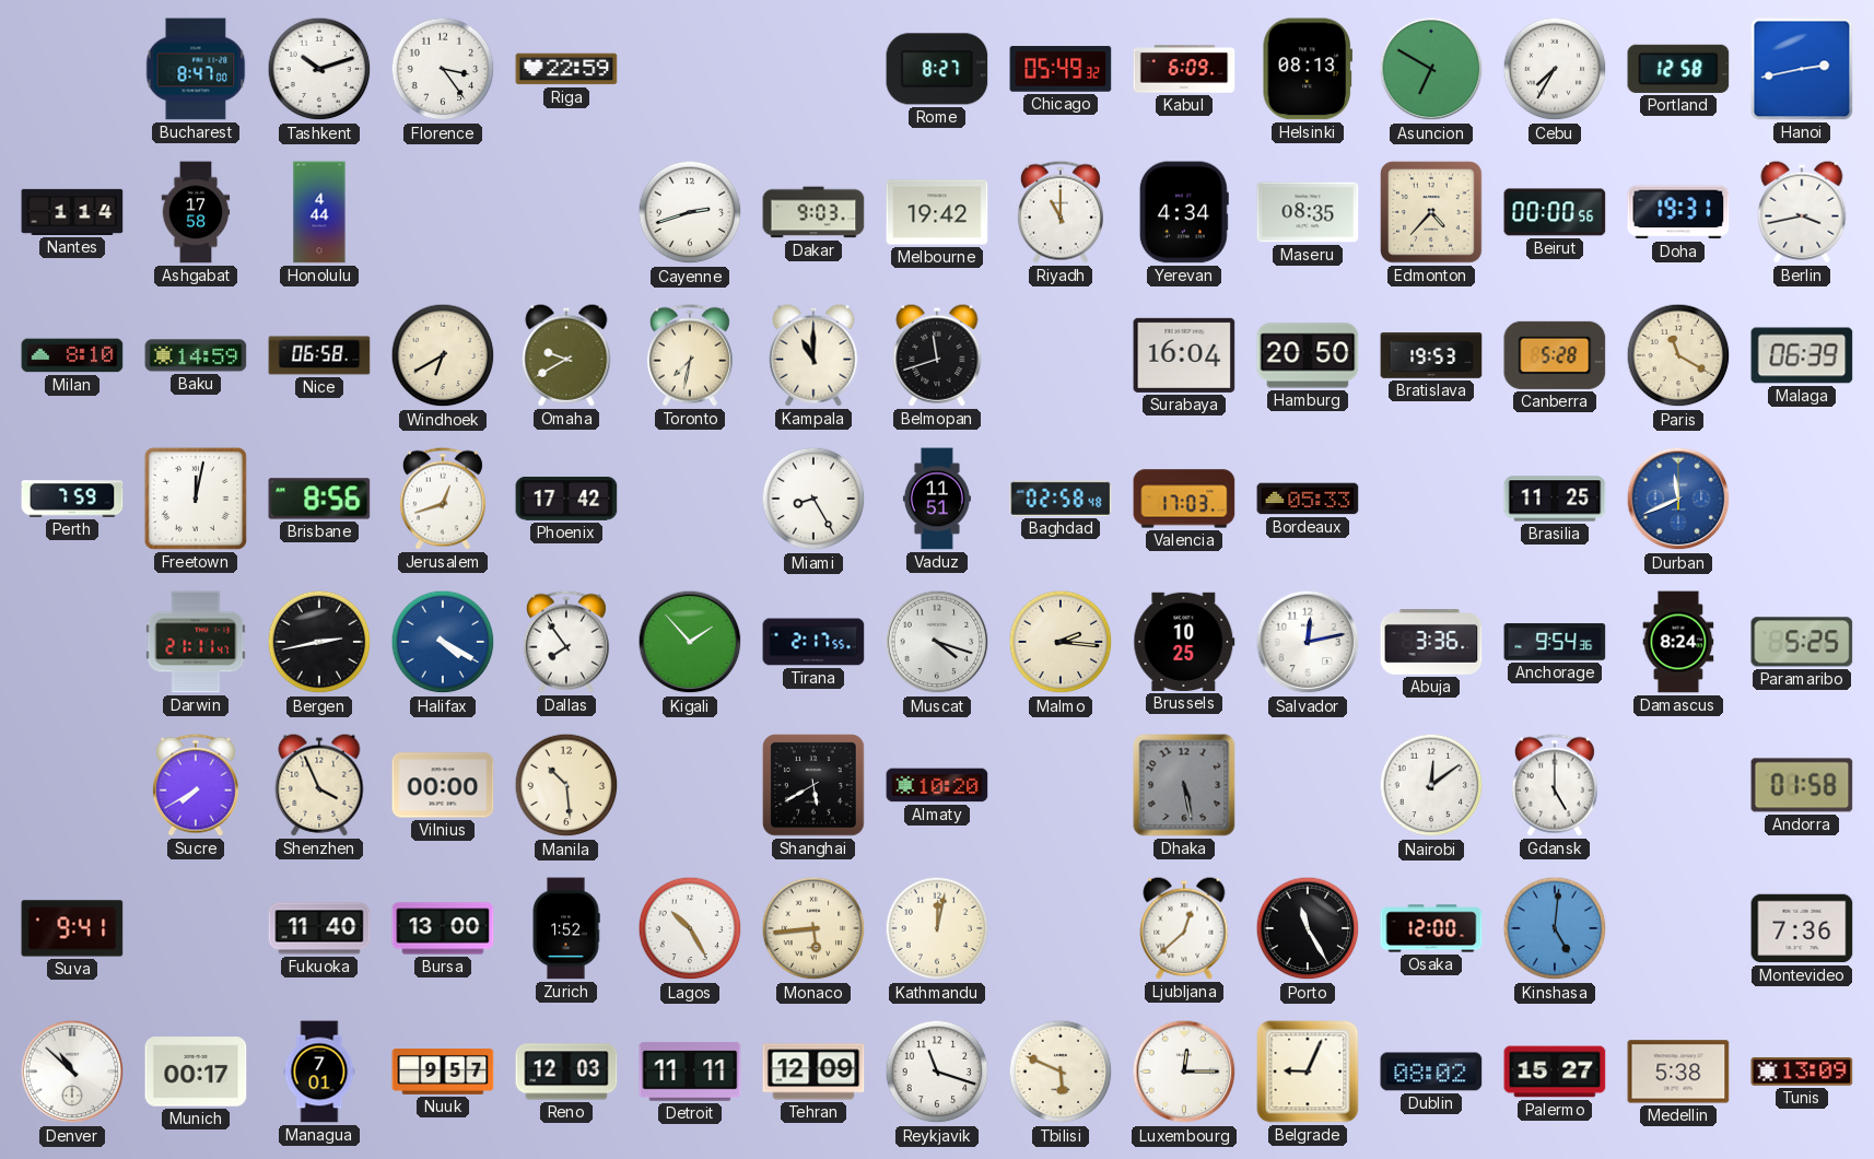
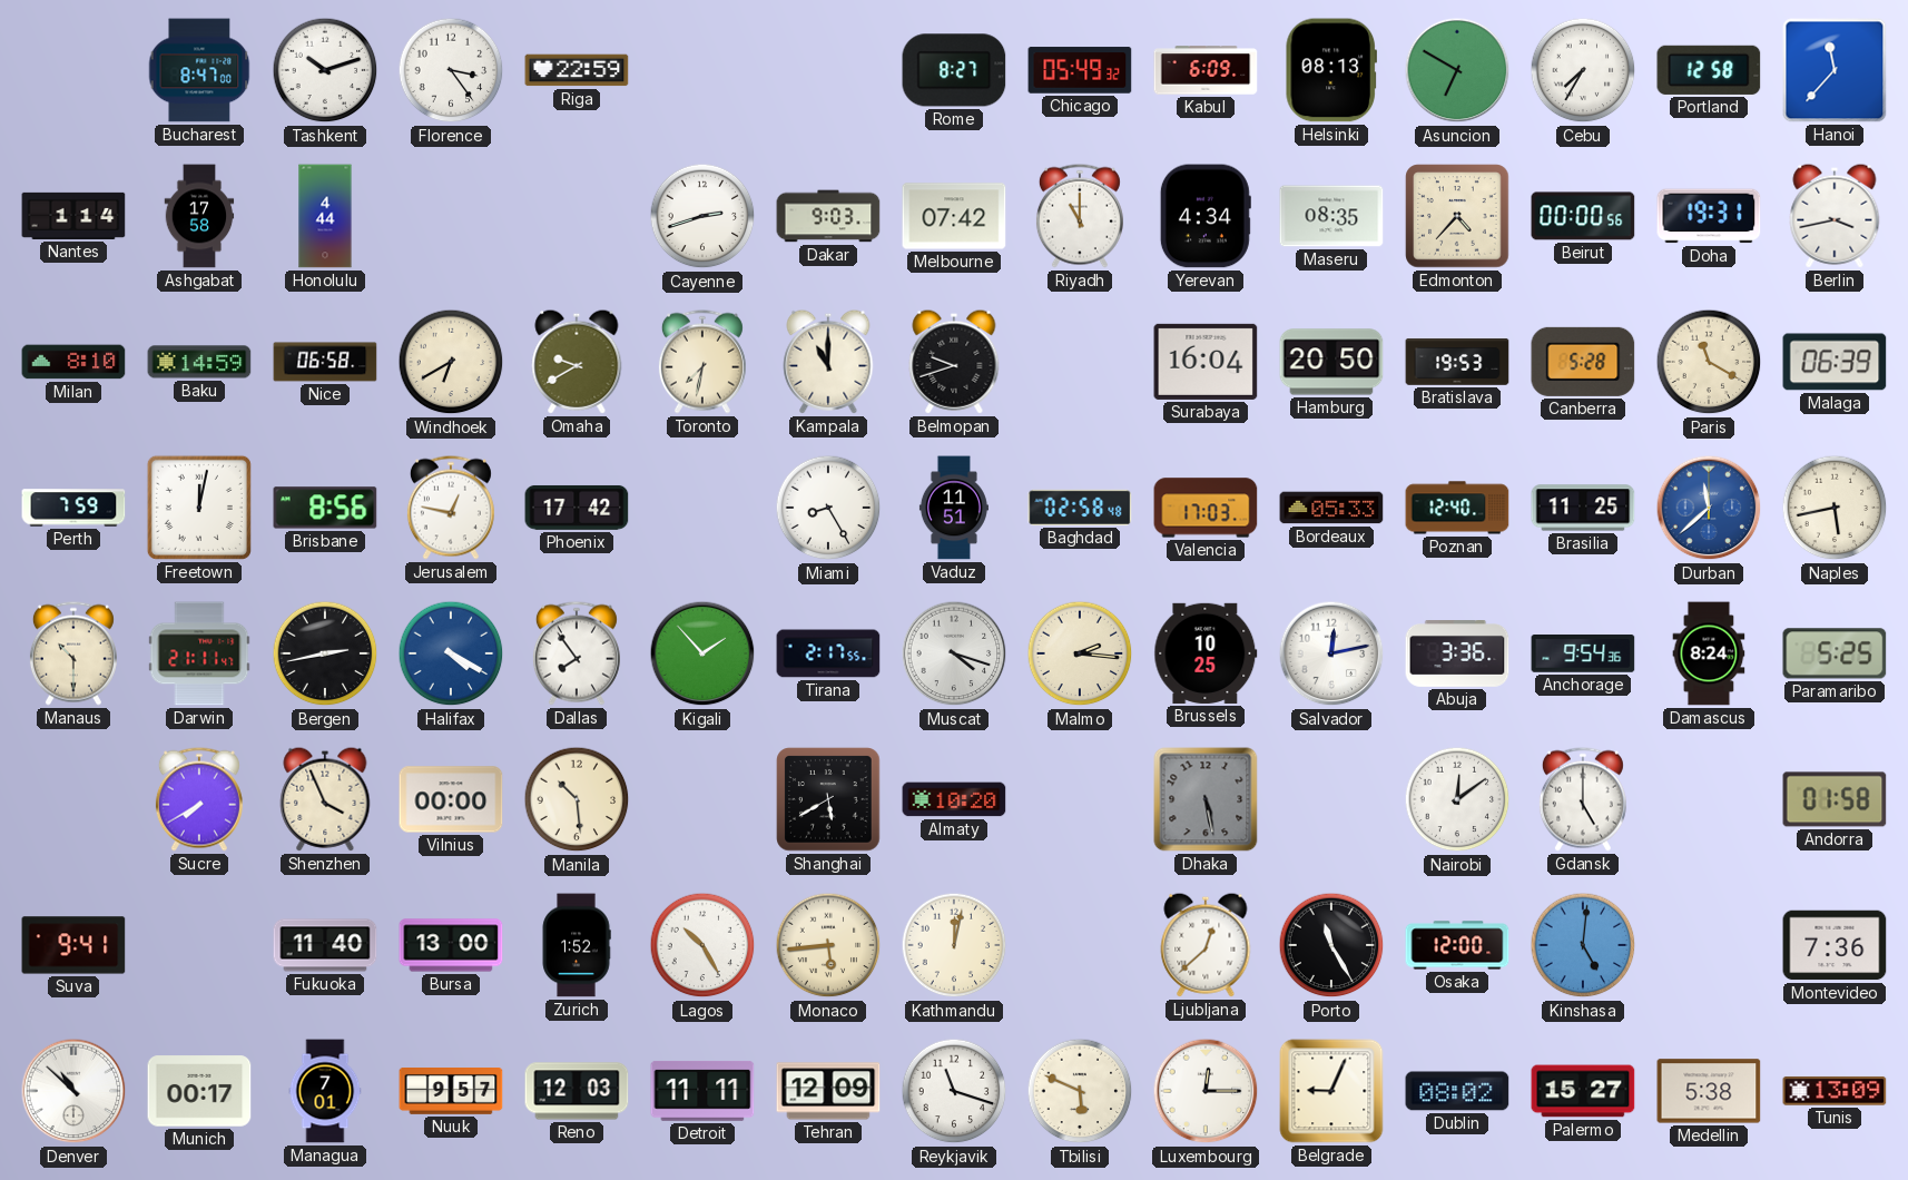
Hanoi: 2:43 -> 11:37 (1835, 70)
Melbourne: 19:42 -> 07:42 (954, 216)
Belmopan: 11:42 -> 9:42 (954, 362)
Jerusalem: 12:42 -> 12:47 (451, 508)
Poznan: none -> 12:40 (1457, 508)
Durban: 11:41 -> 11:38 (1709, 508)
Naples: none -> 5:43 (1835, 508)
Manaus: none -> 10:30 (73, 653)
